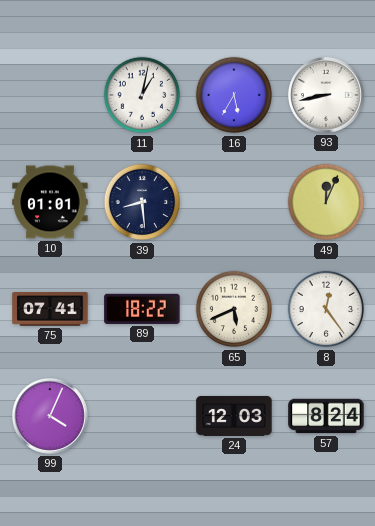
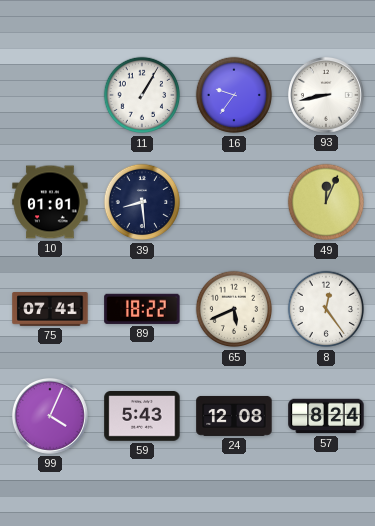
11: 1:02 -> 1:05 (142, 95)
16: 5:35 -> 9:36 (234, 95)
59: none -> 5:43 (142, 417)
24: 12:03 -> 12:08 (234, 416)
